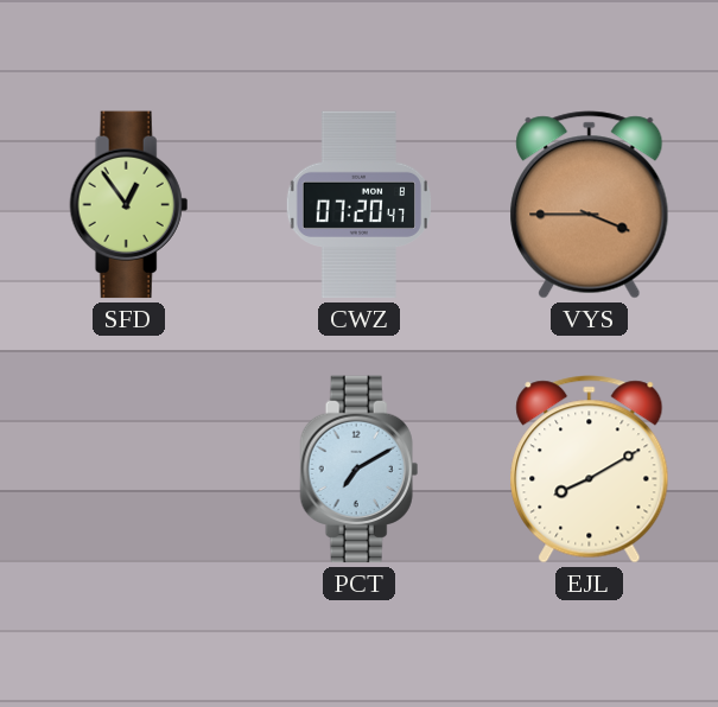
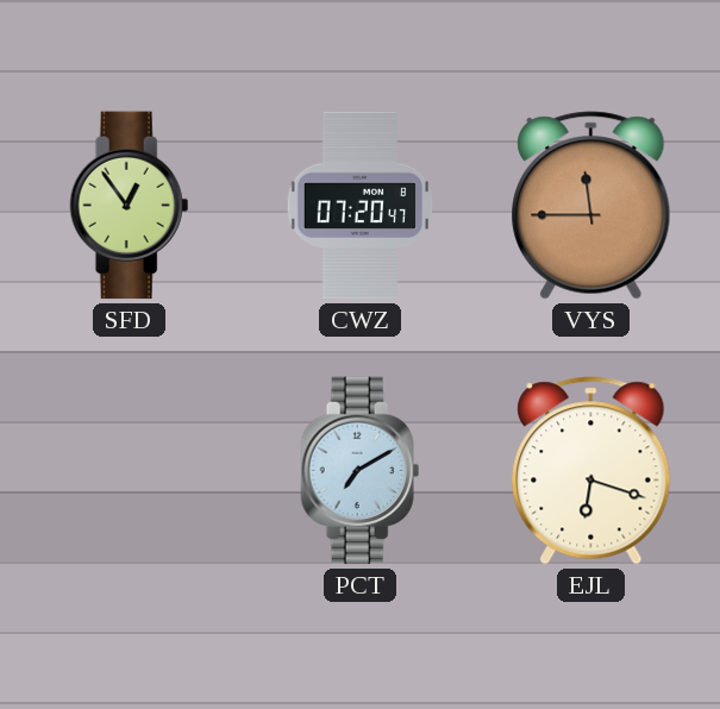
VYS: 3:45 -> 11:45 (591, 206)
EJL: 8:10 -> 6:18 (591, 471)
